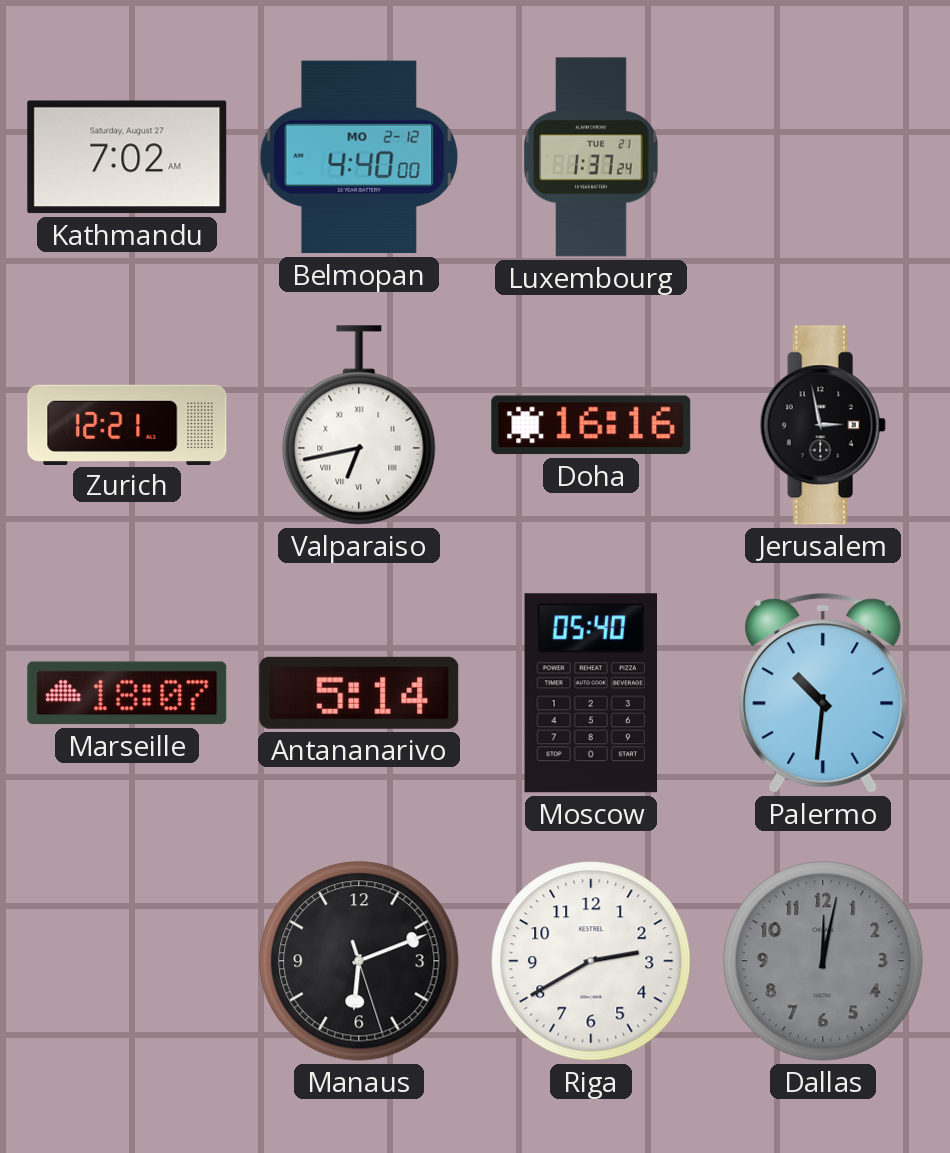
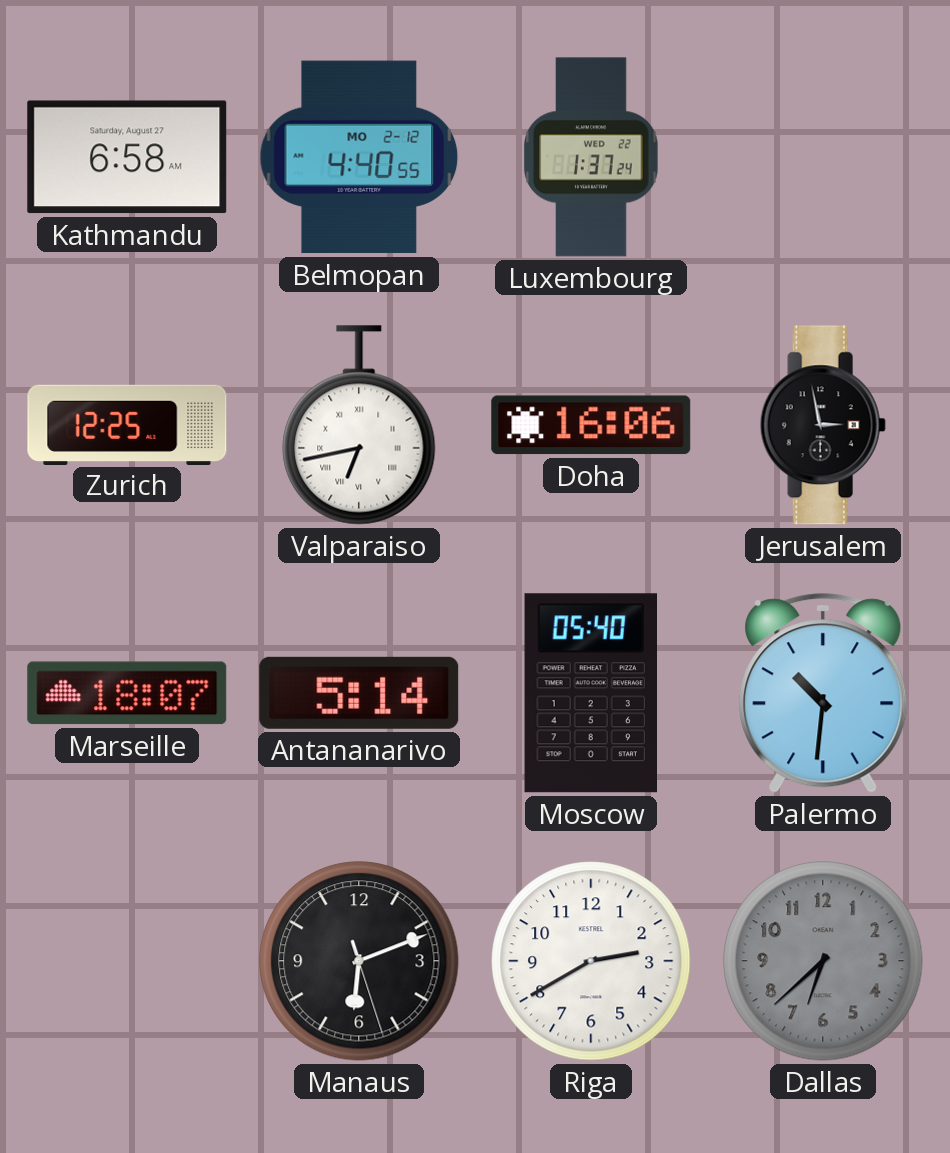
Kathmandu: 7:02 -> 6:58 (127, 157)
Belmopan: 4:40:00 -> 4:40:55 (359, 157)
Luxembourg date: TUE 21 -> WED 22 (591, 157)
Zurich: 12:21 -> 12:25 (127, 424)
Doha: 16:16 -> 16:06 (591, 425)
Dallas: 12:02 -> 6:38 (823, 961)
